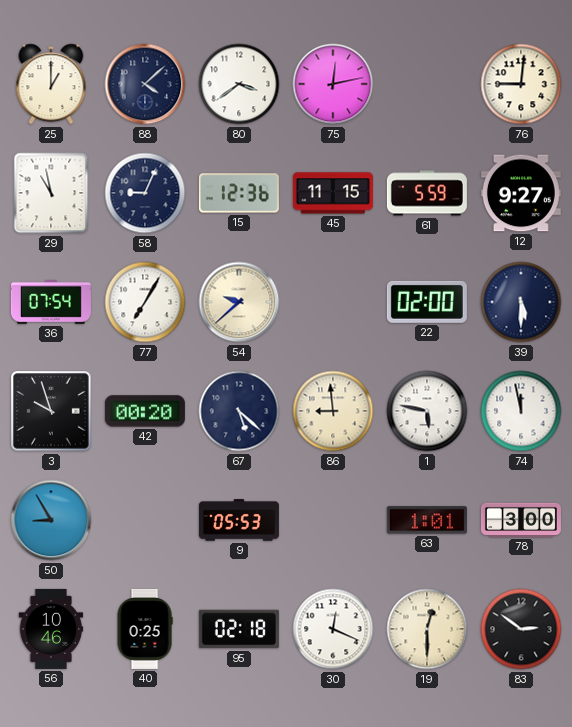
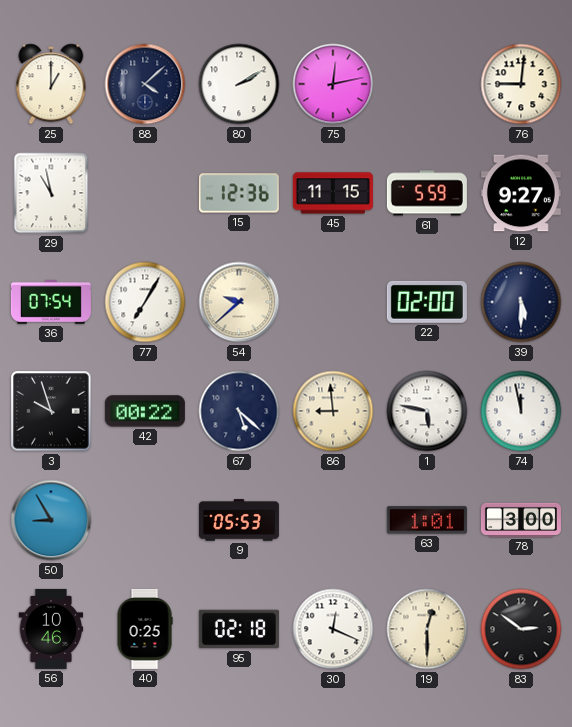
80: 3:39 -> 2:10 (239, 84)
58: 9:04 -> none (145, 193)
42: 00:20 -> 00:22 (145, 411)
